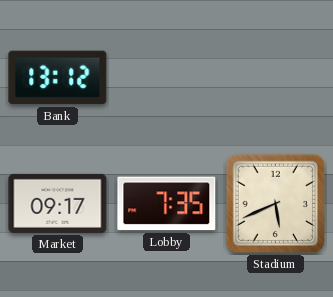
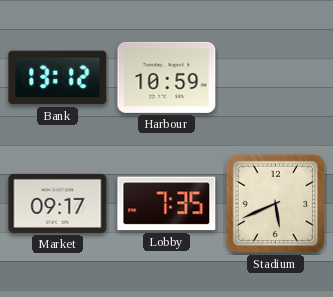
Harbour: none -> 10:59 (167, 77)
